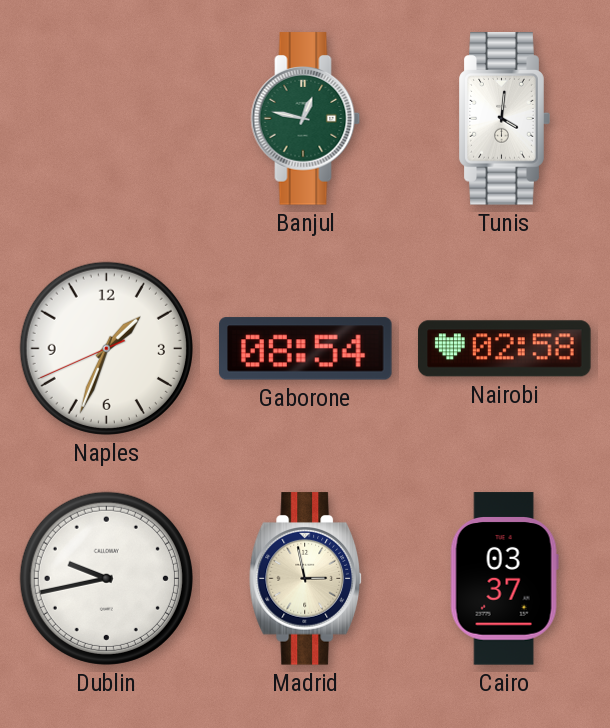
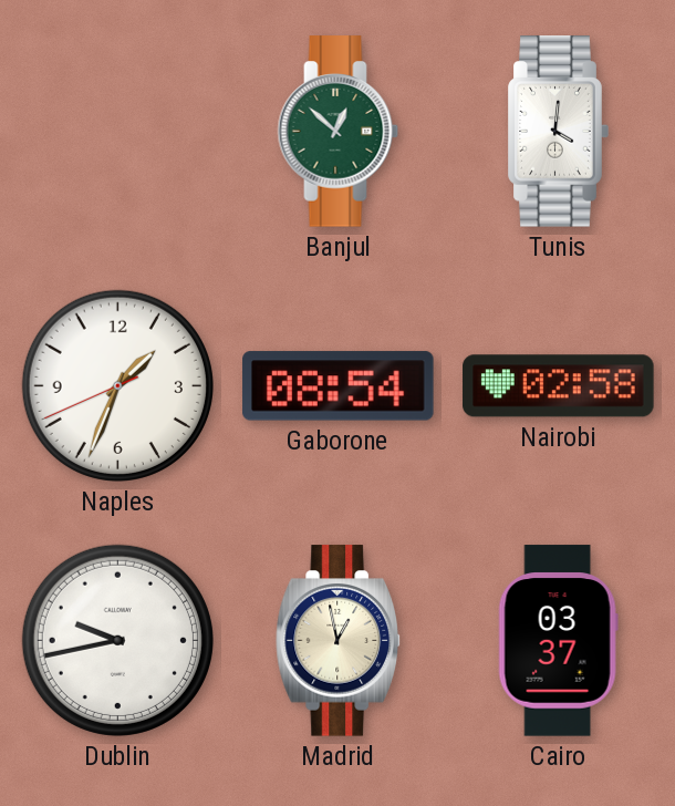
Banjul: 12:47 -> 12:52 (339, 132)
Madrid: 2:58 -> 12:58 (337, 641)
